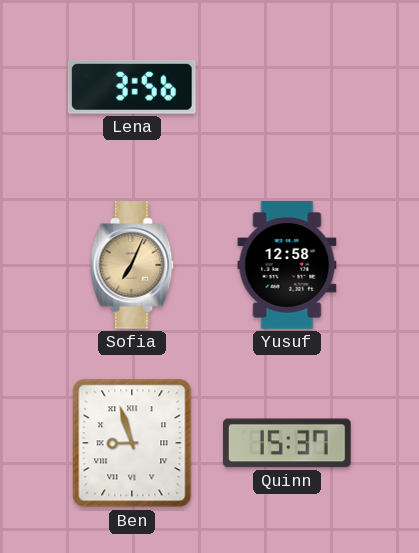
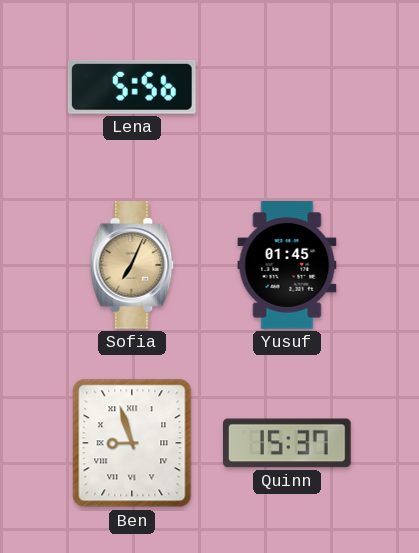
Lena: 3:56 -> 5:56 (132, 87)
Yusuf: 12:58 -> 01:45 (287, 265)
